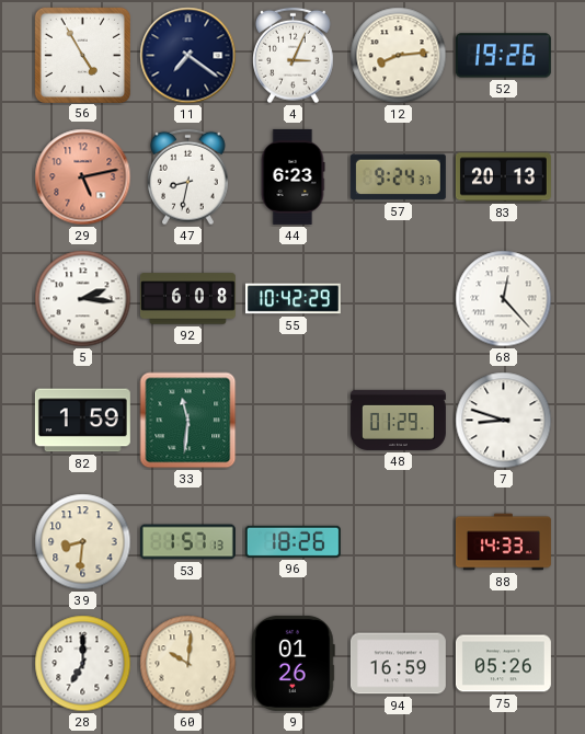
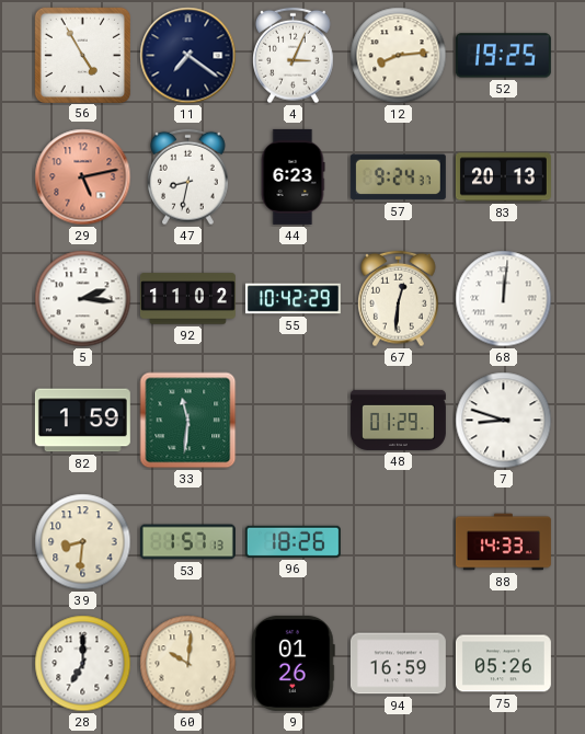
52: 19:26 -> 19:25 (503, 56)
92: 6:08 -> 11:02 (187, 299)
67: none -> 12:31 (399, 299)
68: 12:23 -> 12:01 (504, 299)
